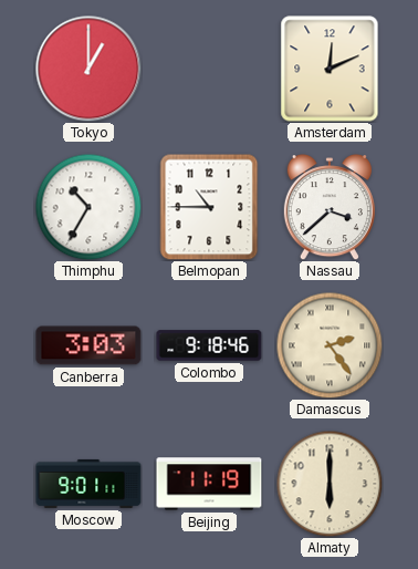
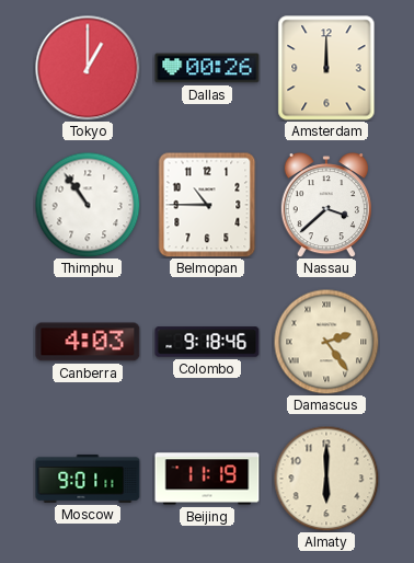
Dallas: none -> 00:26 (207, 68)
Amsterdam: 12:11 -> 12:00 (326, 68)
Thimphu: 10:35 -> 10:54 (88, 205)
Canberra: 3:03 -> 4:03 (88, 342)
